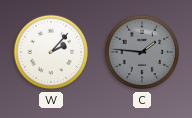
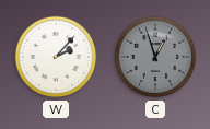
C: 1:46 -> 12:57 (155, 57)
